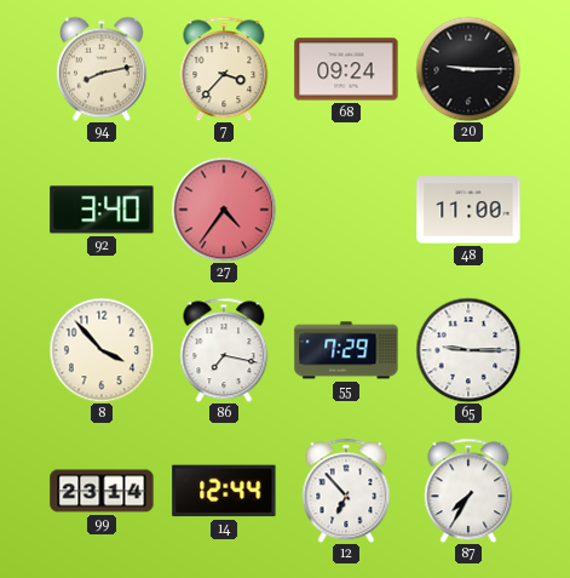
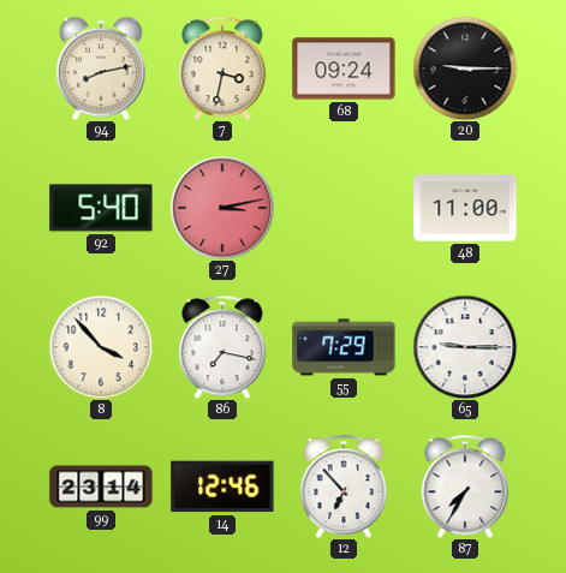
7: 3:37 -> 3:32 (222, 68)
92: 3:40 -> 5:40 (101, 208)
27: 4:36 -> 3:13 (222, 208)
14: 12:44 -> 12:46 (222, 487)
